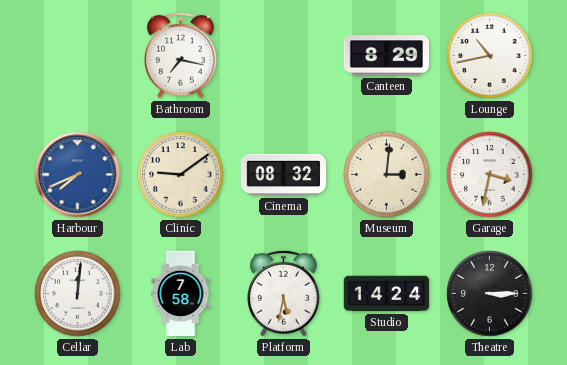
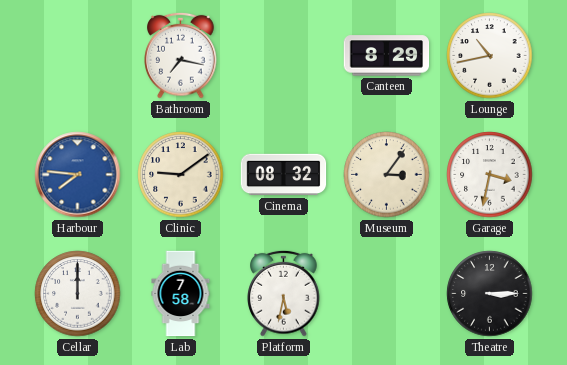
Harbour: 7:41 -> 7:46 (78, 175)
Museum: 3:01 -> 3:06 (387, 175)
Cellar: 12:01 -> 12:00 (78, 294)
Studio: 14:24 -> none (387, 294)
